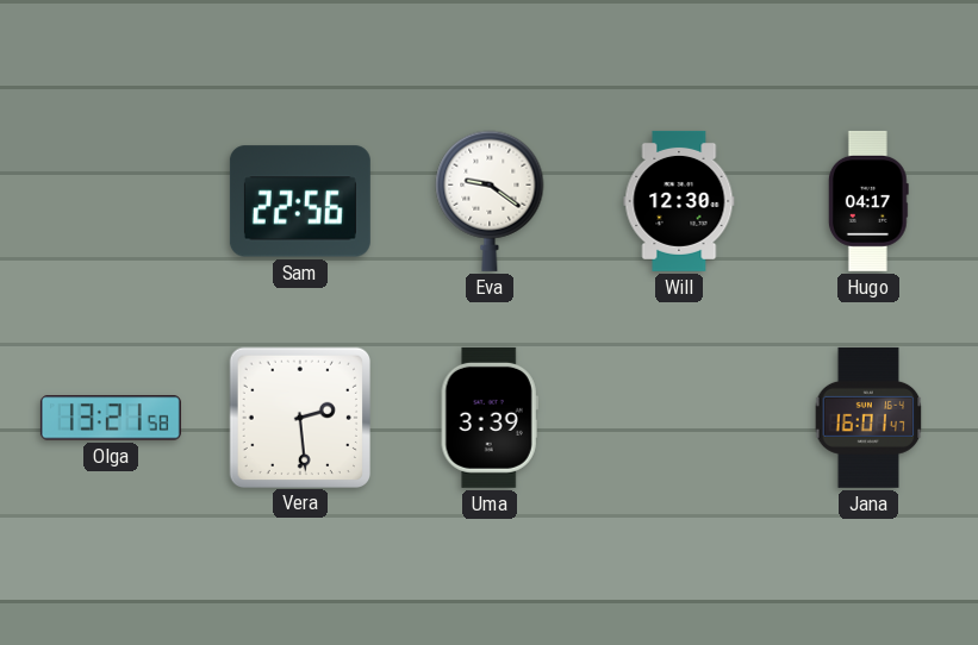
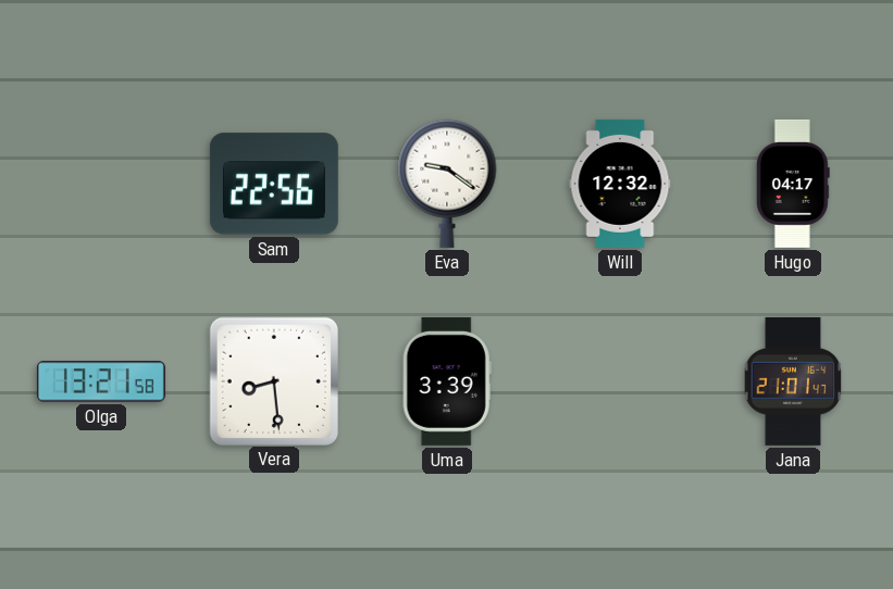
Will: 12:30 -> 12:32 (620, 184)
Vera: 2:29 -> 8:29 (273, 380)
Jana: 16:01 -> 21:01 (793, 381)
